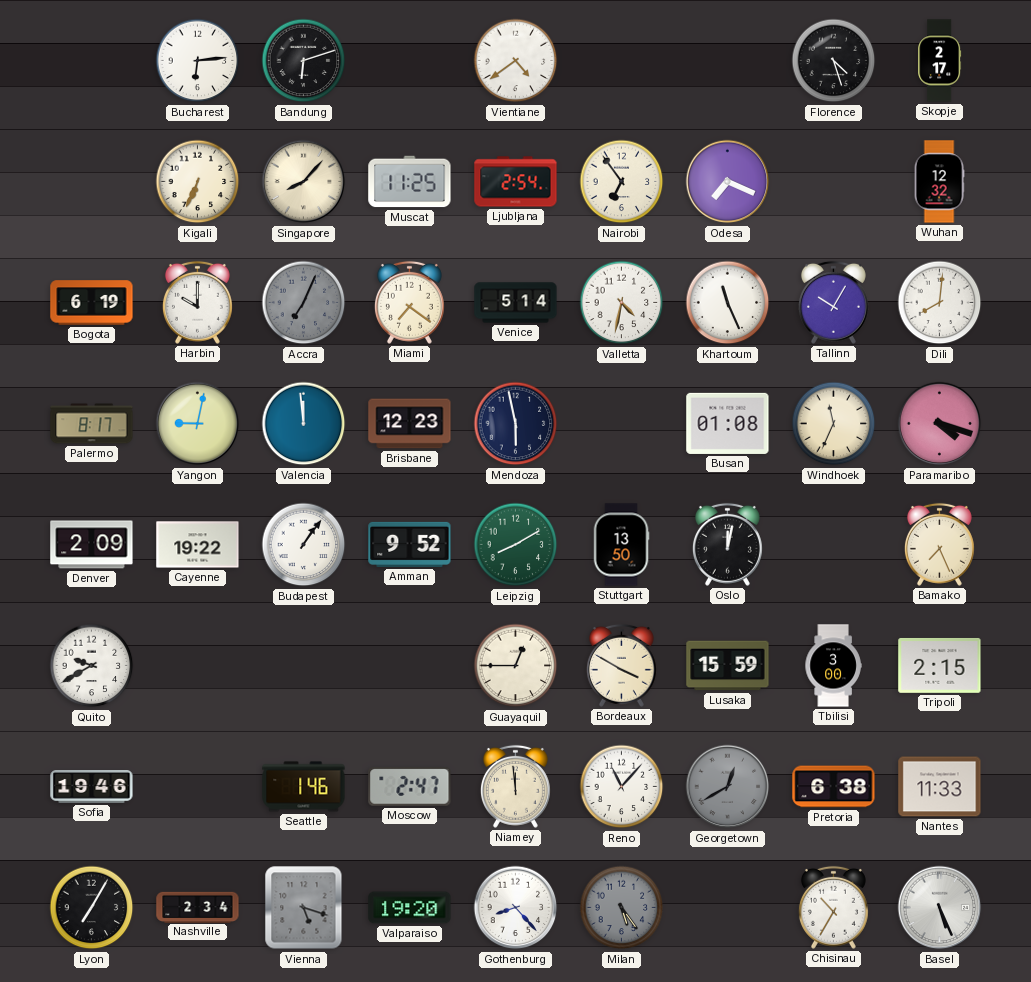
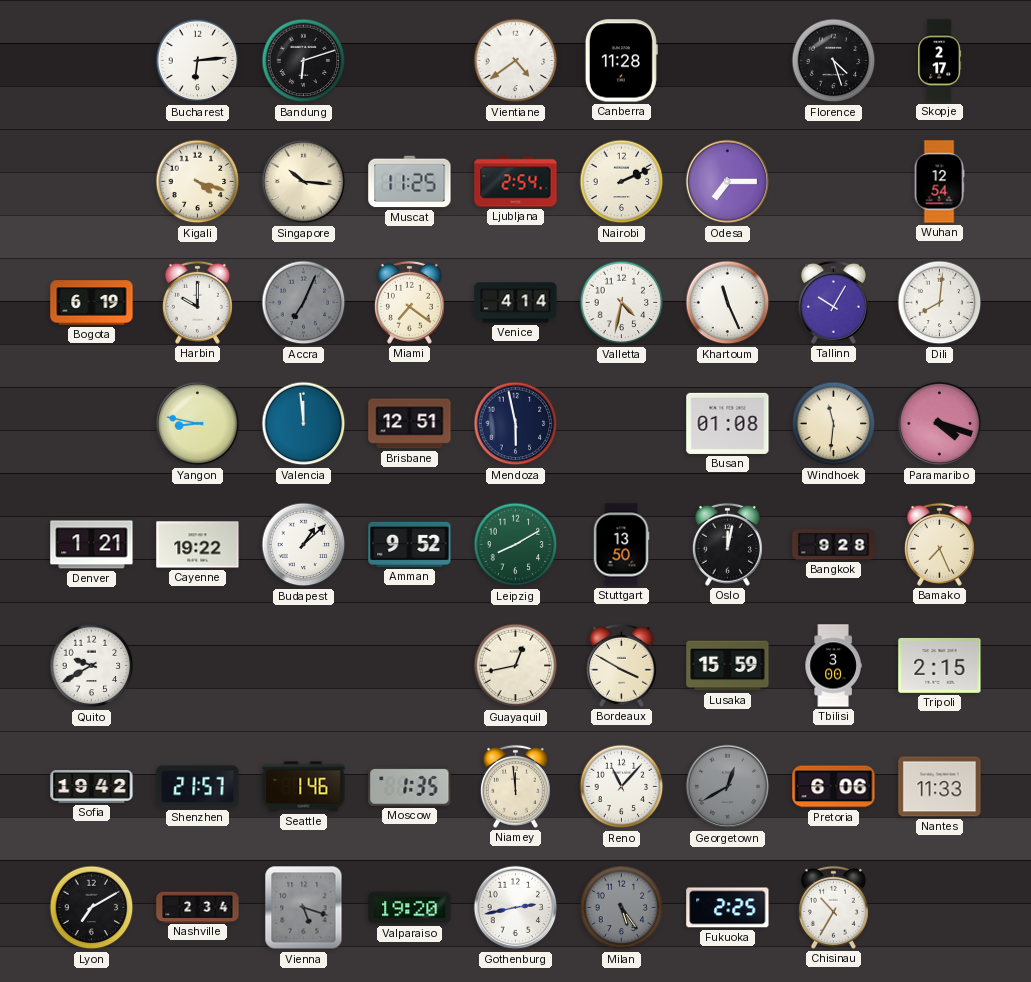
Canberra: none -> 11:28 (621, 61)
Kigali: 6:34 -> 4:18 (198, 182)
Singapore: 8:07 -> 10:16 (304, 182)
Nairobi: 6:54 -> 2:11 (622, 182)
Odesa: 7:19 -> 7:15 (728, 182)
Wuhan: 12:32 -> 12:54 (939, 182)
Venice: 5:14 -> 4:14 (516, 303)
Palermo: 8:17 -> none (92, 424)
Yangon: 9:02 -> 8:47 (198, 424)
Brisbane: 12:23 -> 12:51 (410, 424)
Windhoek: 11:34 -> 11:31 (834, 424)
Denver: 2:09 -> 1:21 (92, 545)
Budapest: 1:06 -> 1:08 (304, 545)
Bangkok: none -> 9:28 (834, 545)
Guayaquil: 12:45 -> 12:43 (516, 666)
Sofia: 19:46 -> 19:42 (92, 787)
Shenzhen: none -> 21:57 (198, 787)
Moscow: 2:47 -> 1:35 (410, 786)
Pretoria: 6:38 -> 6:06 (834, 787)
Lyon: 7:05 -> 7:10 (92, 908)
Gothenburg: 8:23 -> 2:43 (516, 908)
Fukuoka: none -> 2:25 (728, 908)
Basel: 5:26 -> none (940, 908)
